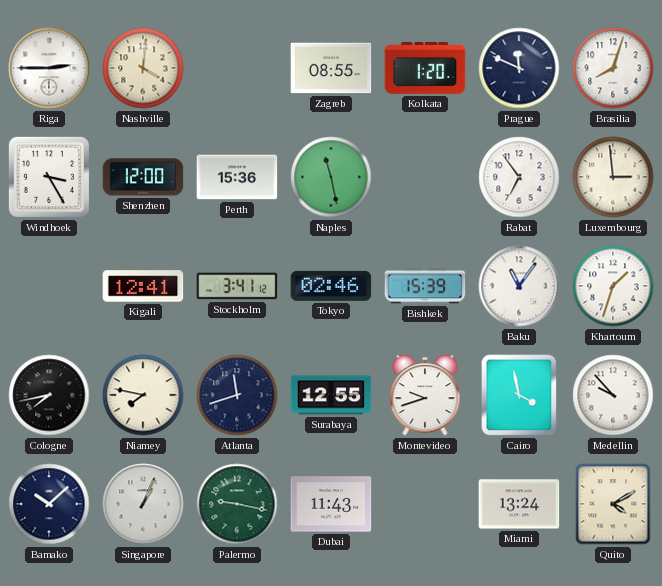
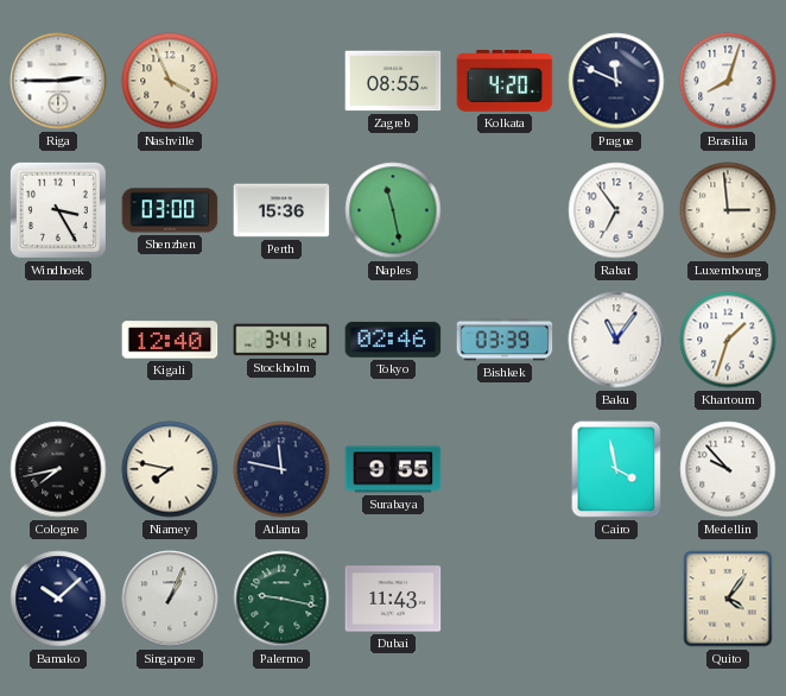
Nashville: 4:01 -> 3:56 (170, 81)
Kolkata: 1:20 -> 4:20 (505, 82)
Shenzhen: 12:00 -> 03:00 (170, 210)
Kigali: 12:41 -> 12:40 (170, 340)
Bishkek: 15:39 -> 03:39 (505, 340)
Atlanta: 11:42 -> 11:47 (281, 469)
Surabaya: 12:55 -> 9:55 (393, 469)
Montevideo: 9:42 -> none (425, 395)
Miami: 13:24 -> none (519, 504)
Quito: 4:10 -> 4:06 (728, 599)
